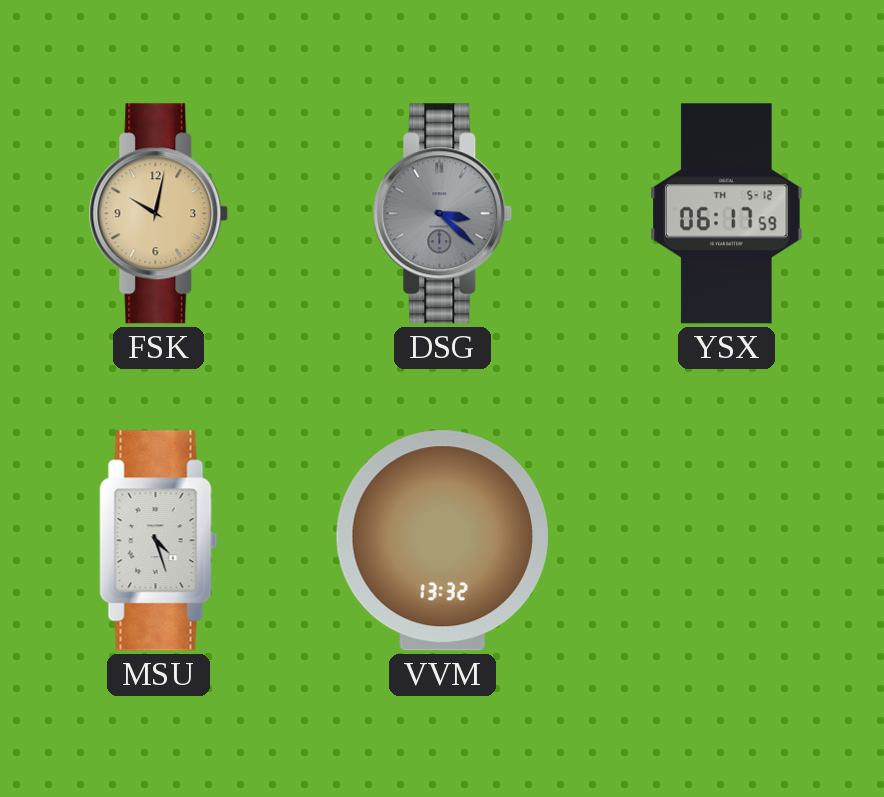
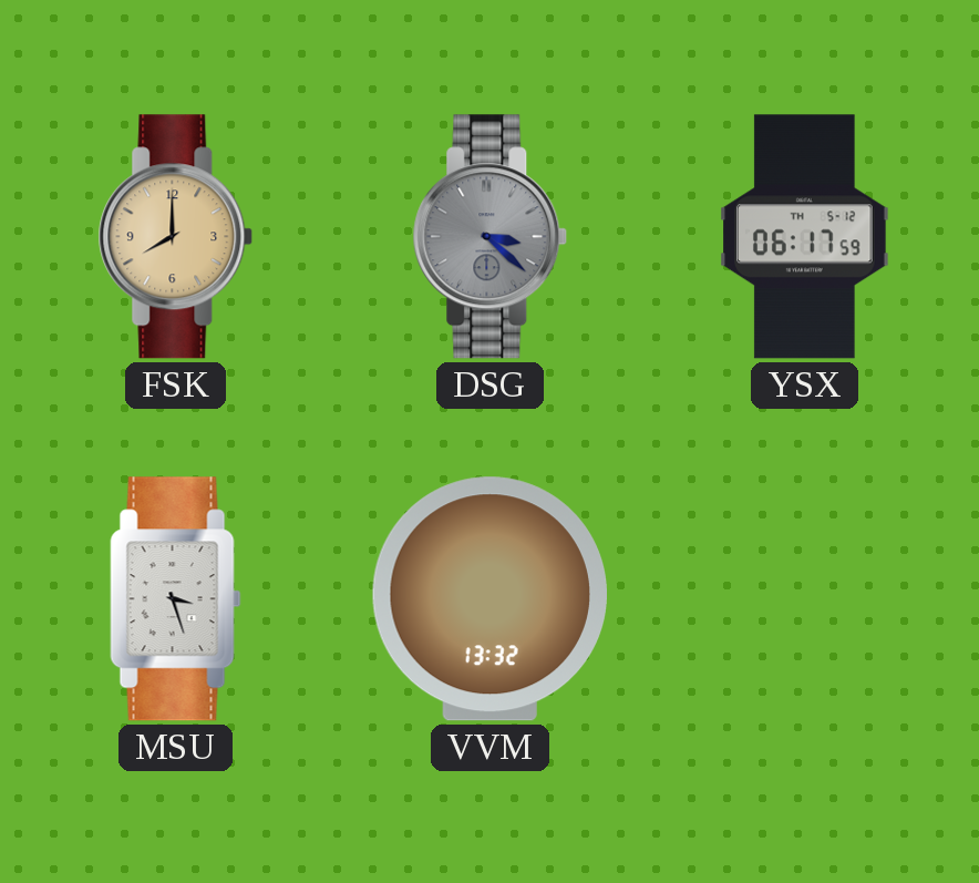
FSK: 10:02 -> 8:00 (176, 237)
MSU: 4:27 -> 3:27 (176, 599)
